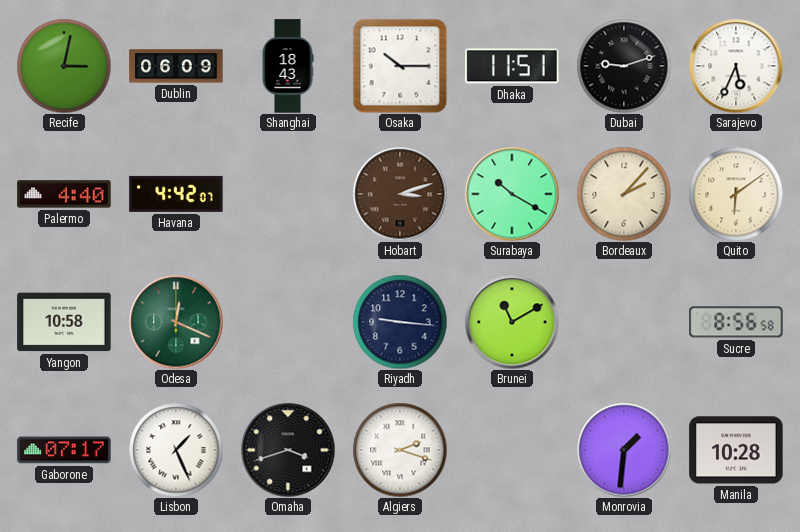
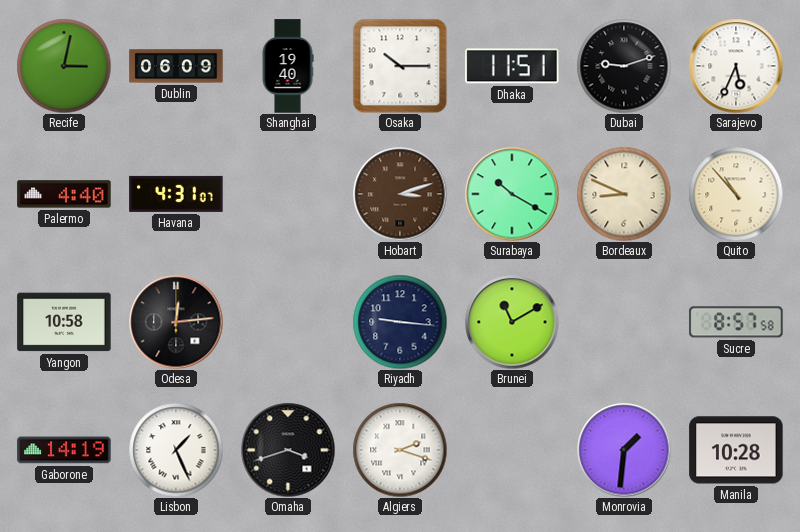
Shanghai: 18:43 -> 19:40 (288, 66)
Havana: 4:42 -> 4:31 (176, 194)
Bordeaux: 2:07 -> 8:49 (624, 194)
Quito: 6:09 -> 10:53 (736, 194)
Odesa: 12:19 -> 12:14 (176, 322)
Odesa dial: green -> black (176, 322)
Sucre: 8:56 -> 8:57 (736, 322)
Gaborone: 07:17 -> 14:19 (64, 450)
